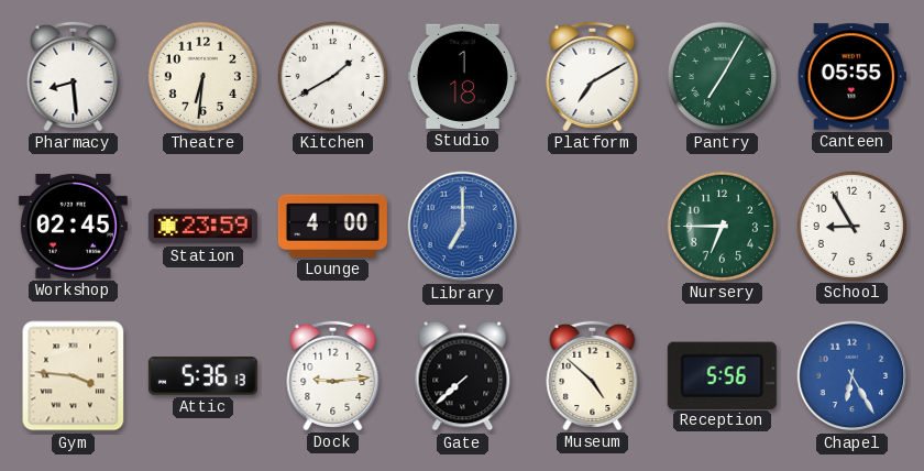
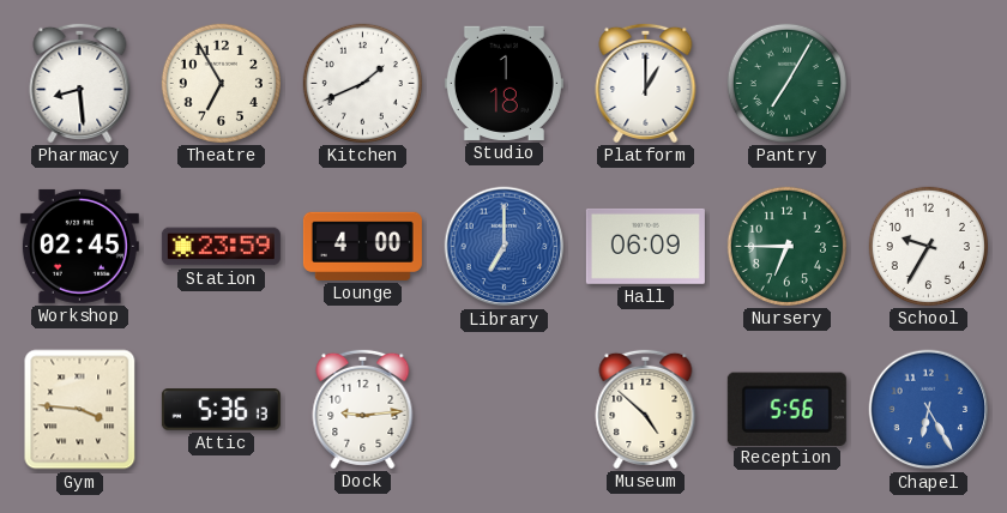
Theatre: 6:31 -> 6:55 (221, 83)
Kitchen: 1:40 -> 1:41 (362, 83)
Platform: 7:10 -> 1:00 (646, 83)
Canteen: 05:55 -> none (851, 77)
Hall: none -> 06:09 (645, 246)
School: 8:55 -> 9:35 (928, 246)
Gate: 7:38 -> none (463, 376)
